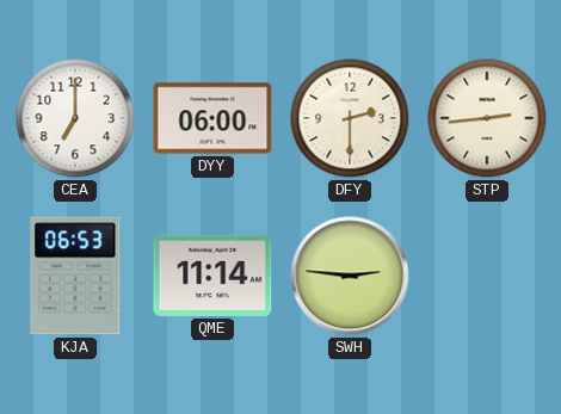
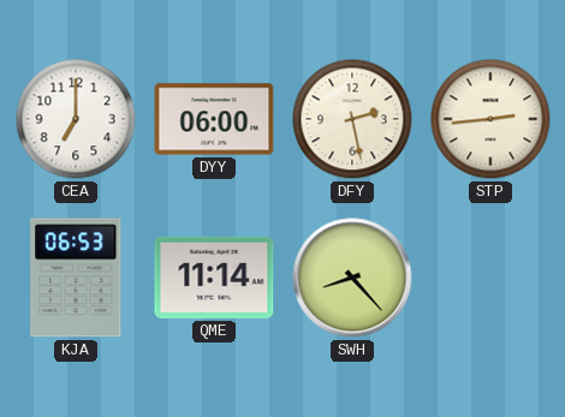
DFY: 2:30 -> 2:28 (352, 119)
SWH: 2:46 -> 8:23 (352, 278)
